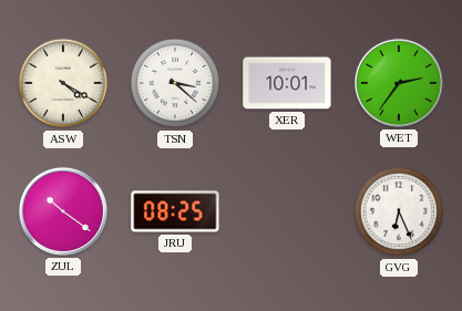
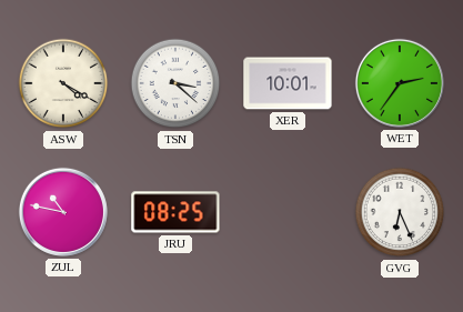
ZUL: 10:21 -> 10:47 (63, 212)
